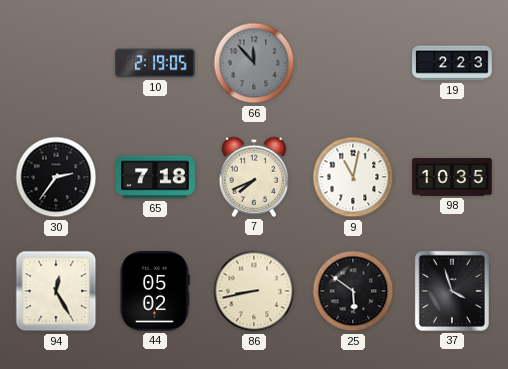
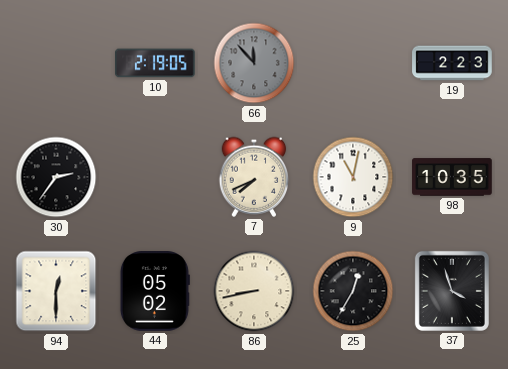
65: 7:18 -> none (155, 177)
94: 12:25 -> 12:30 (56, 291)
25: 5:51 -> 12:35 (353, 291)
